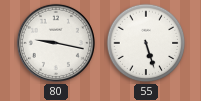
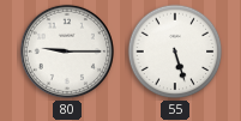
80: 9:17 -> 9:15 (67, 52)
